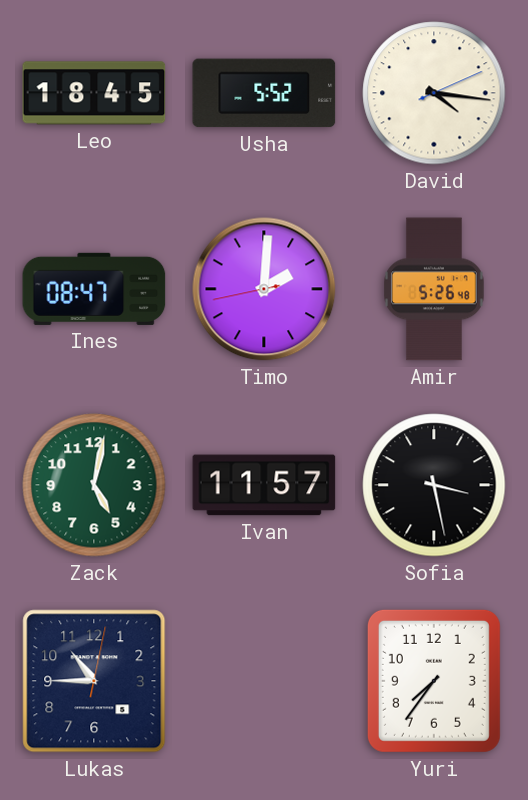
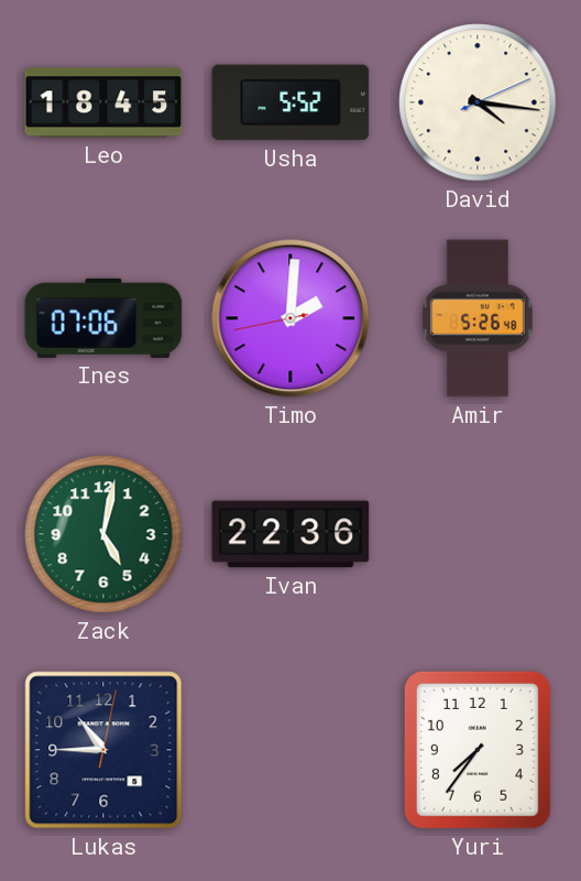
Ines: 08:47 -> 07:06 (103, 318)
Ivan: 11:57 -> 22:36 (290, 534)
Sofia: 3:28 -> none (434, 485)
